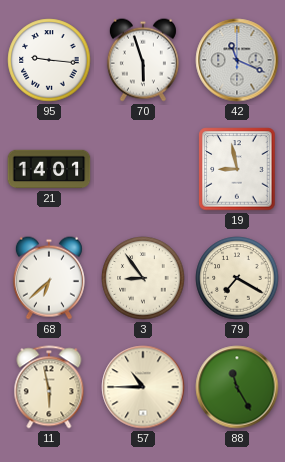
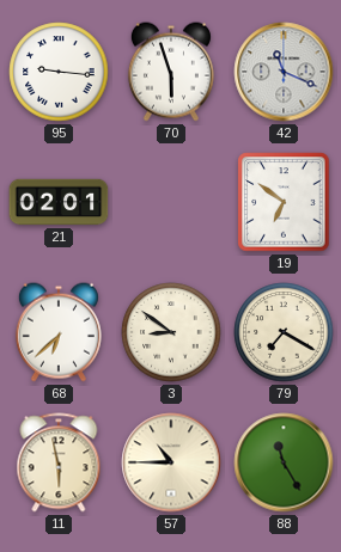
21: 14:01 -> 02:01 (59, 202)
19: 8:58 -> 6:51 (284, 202)
3: 8:54 -> 8:51 (171, 332)
